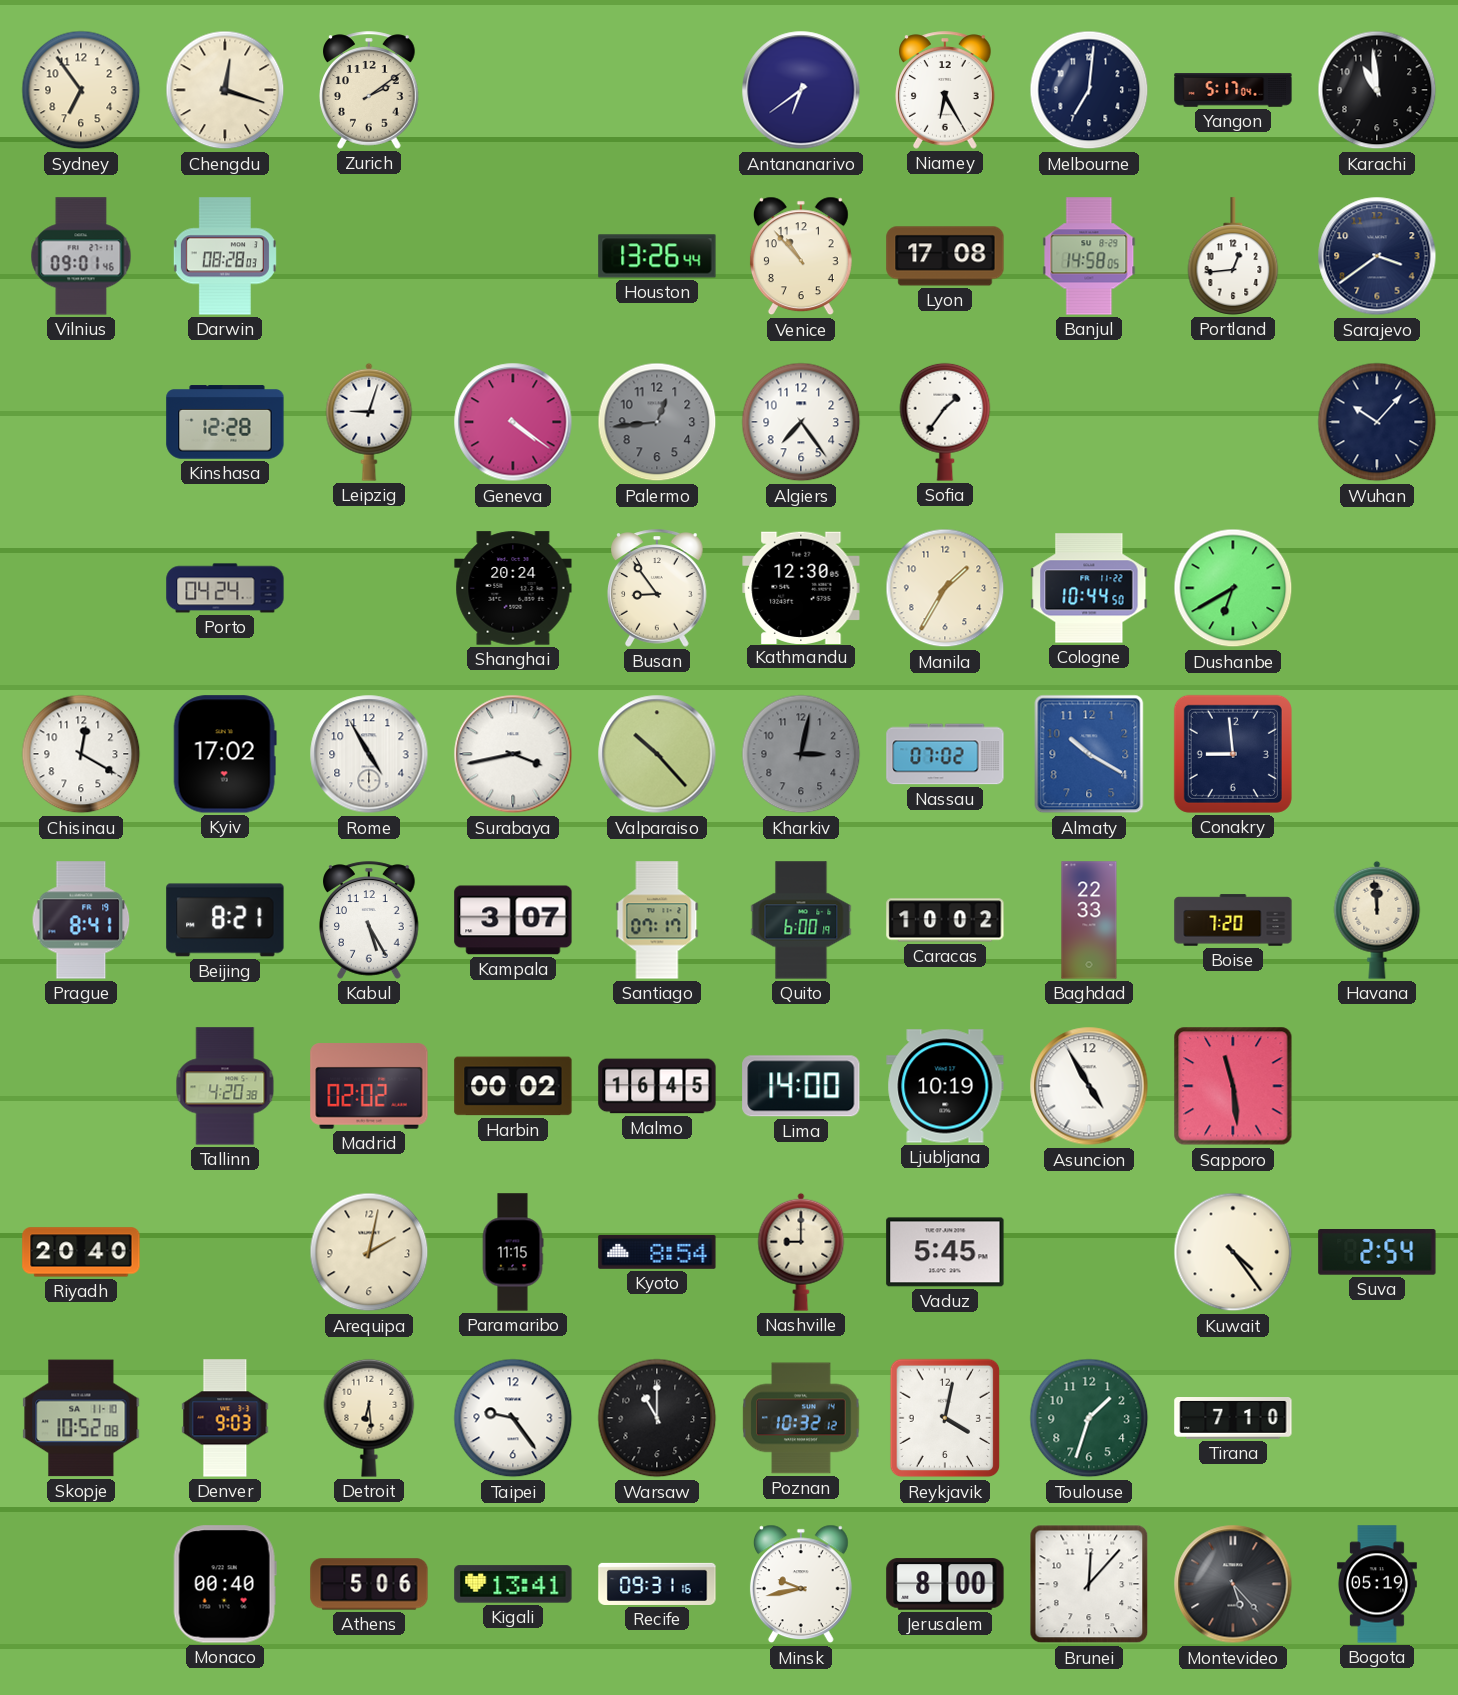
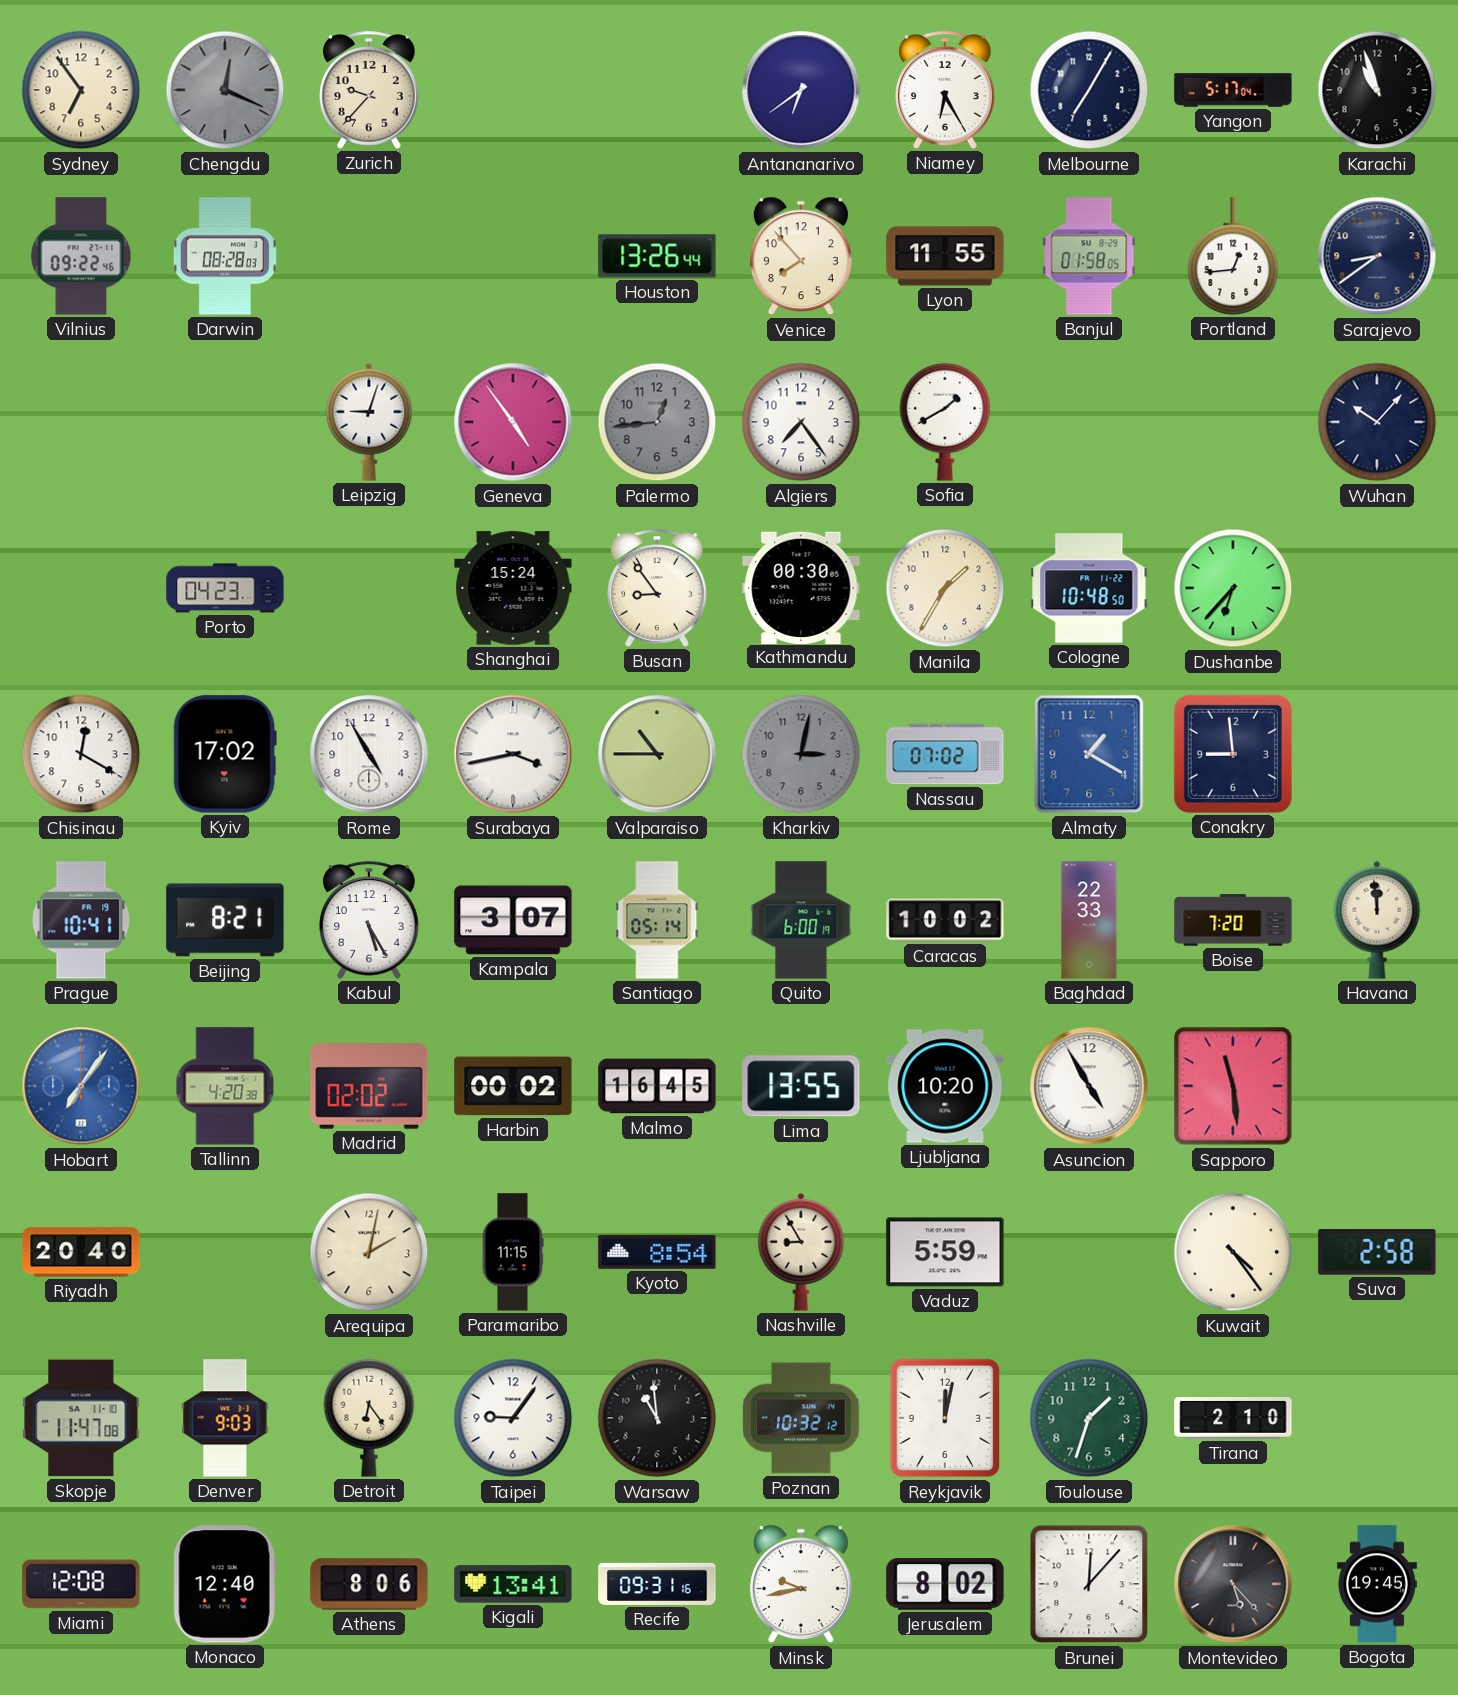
Chengdu: 12:18 -> 12:19 (225, 90)
Chengdu dial: cream -> grey (225, 90)
Zurich: 2:09 -> 9:37 (369, 90)
Melbourne: 7:01 -> 7:05 (1089, 90)
Karachi: 10:59 -> 10:57 (1377, 90)
Vilnius: 09:01 -> 09:22 (81, 256)
Venice: 10:53 -> 7:53 (801, 256)
Lyon: 17:08 -> 11:55 (945, 256)
Banjul: 14:58 -> 01:58 (1089, 256)
Sarajevo: 3:39 -> 8:39 (1377, 256)
Kinshasa: 12:28 -> none (225, 422)
Geneva: 4:21 -> 4:54 (513, 422)
Sofia: 1:36 -> 1:40 (945, 422)
Porto: 04:24 -> 04:23 (225, 588)
Shanghai: 20:24 -> 15:24 (513, 588)
Kathmandu: 12:30 -> 00:30 (801, 587)
Cologne: 10:44 -> 10:48 (1089, 588)
Dushanbe: 6:40 -> 6:37 (1233, 588)
Valparaiso: 10:23 -> 10:45 (657, 754)
Almaty: 10:20 -> 1:20 (1089, 754)
Prague: 8:41 -> 10:41 (81, 920)
Santiago: 07:17 -> 05:14 (657, 920)
Hobart: none -> 7:06 (81, 1086)
Lima: 14:00 -> 13:55 (801, 1086)
Ljubljana: 10:19 -> 10:20 (945, 1086)
Nashville: 9:00 -> 8:55 (801, 1252)
Vaduz: 5:45 -> 5:59 (945, 1252)
Suva: 2:54 -> 2:58 (1377, 1253)
Skopje: 10:52 -> 11:47 (81, 1418)
Detroit: 6:29 -> 6:24 (369, 1418)
Taipei: 9:24 -> 9:06 (513, 1418)
Warsaw: 11:00 -> 10:59 (657, 1418)
Reykjavik: 4:02 -> 12:02 (945, 1418)
Tirana: 7:10 -> 2:10 (1233, 1419)
Miami: none -> 12:08 (81, 1584)
Monaco: 00:40 -> 12:40 (225, 1584)
Athens: 5:06 -> 8:06 (369, 1584)
Jerusalem: 8:00 -> 8:02 (945, 1584)
Bogota: 05:19 -> 19:45 (1377, 1584)
